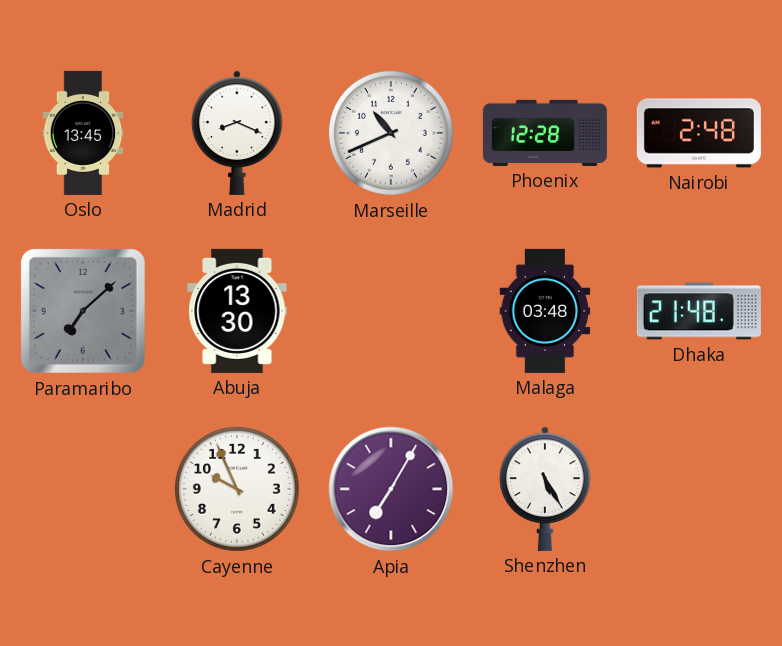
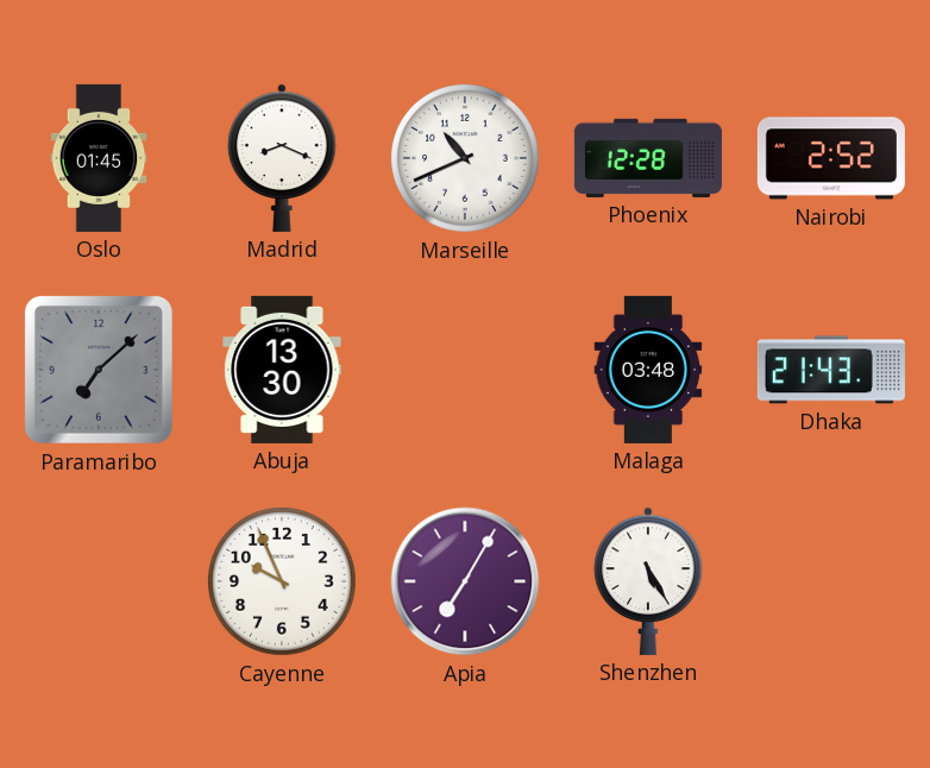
Oslo: 13:45 -> 01:45 (99, 158)
Nairobi: 2:48 -> 2:52 (831, 158)
Dhaka: 21:48 -> 21:43 (831, 370)
